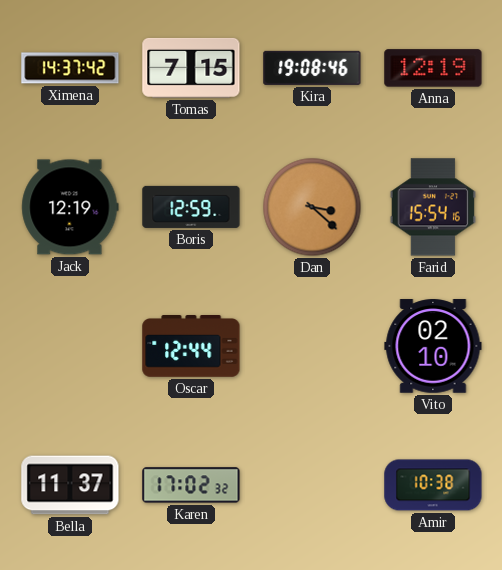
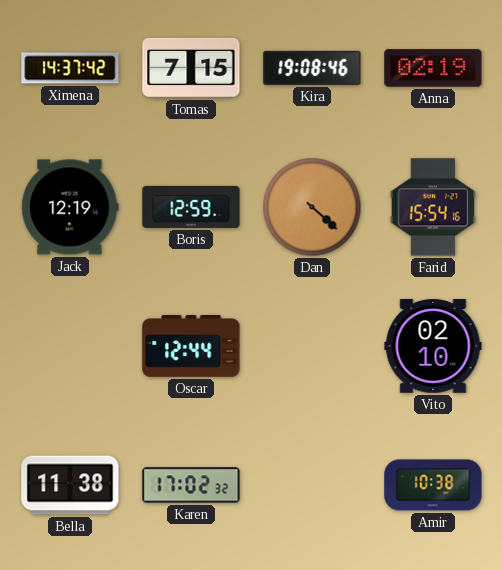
Anna: 12:19 -> 02:19 (433, 68)
Dan: 3:22 -> 4:22 (312, 207)
Bella: 11:37 -> 11:38 (70, 485)
